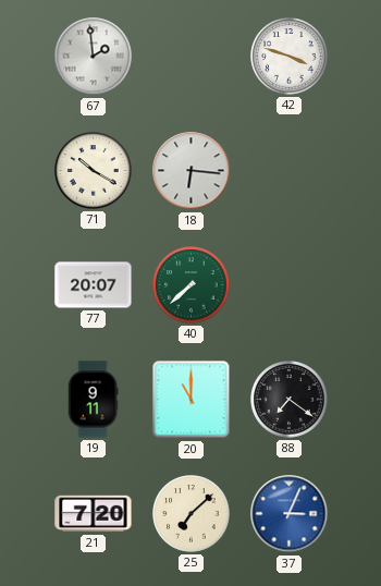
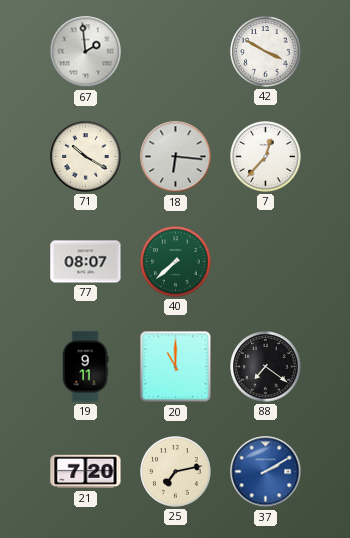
42: 3:48 -> 3:50 (266, 52)
7: none -> 12:37 (266, 157)
77: 20:07 -> 08:07 (86, 262)
25: 7:08 -> 7:13 (176, 472)
37: 3:04 -> 2:10 (266, 472)
